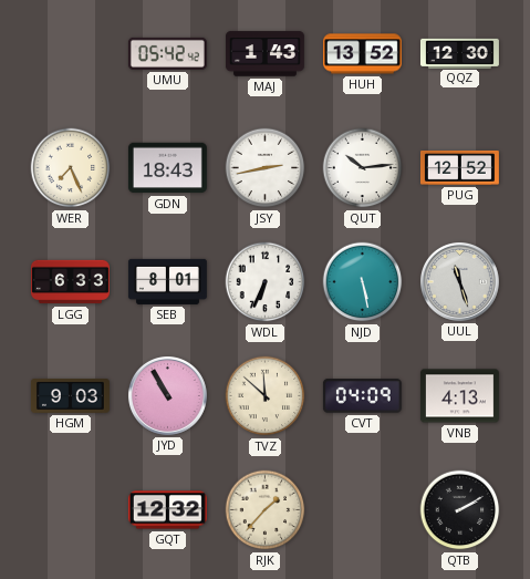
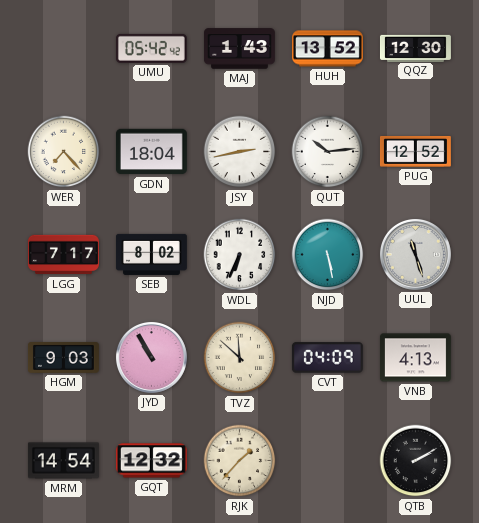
WER: 7:26 -> 7:23 (64, 152)
GDN: 18:43 -> 18:04 (151, 152)
LGG: 6:33 -> 7:17 (63, 255)
SEB: 8:01 -> 8:02 (151, 254)
MRM: none -> 14:54 (63, 461)
